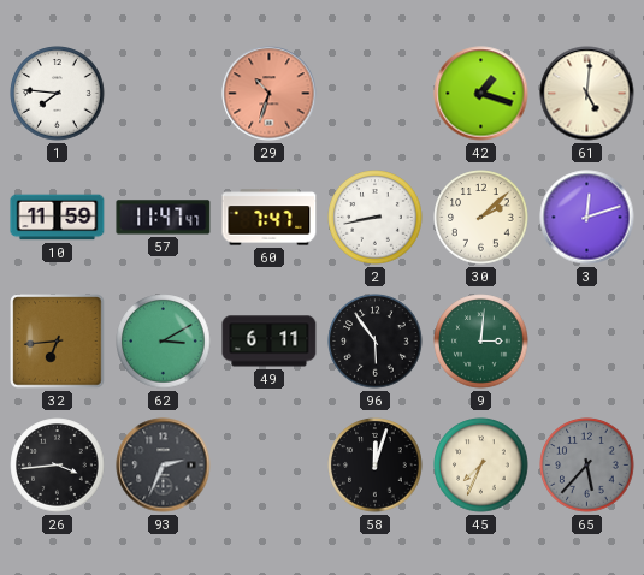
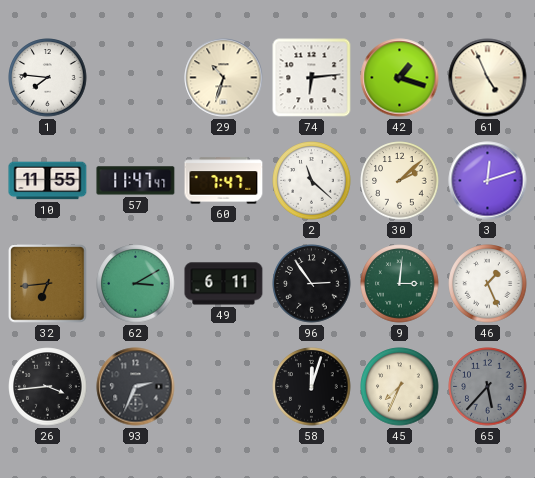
29 dial: salmon -> cream (224, 78)
74: none -> 6:14 (312, 78)
61: 5:01 -> 4:56 (488, 78)
10: 11:59 -> 11:55 (48, 181)
2: 8:43 -> 11:22 (312, 181)
96: 5:54 -> 2:54 (312, 284)
46: none -> 1:26 (488, 284)
